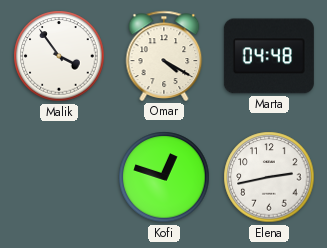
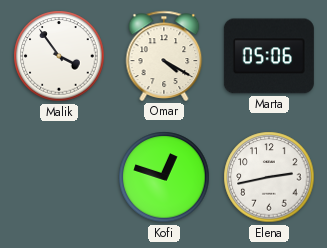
Marta: 04:48 -> 05:06 (269, 56)
